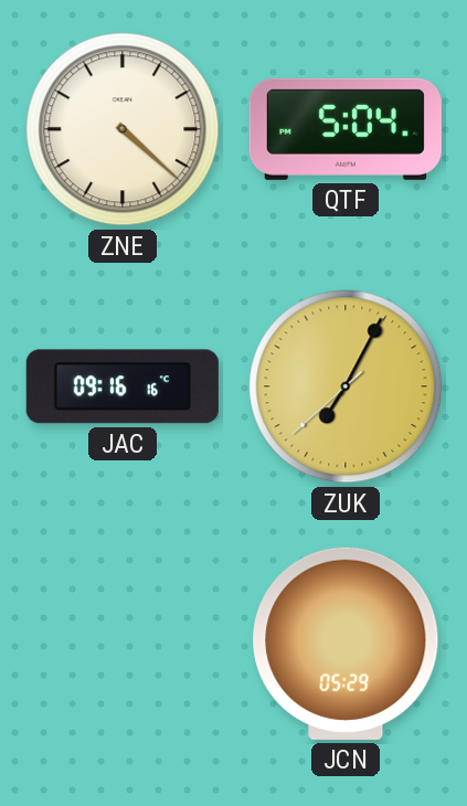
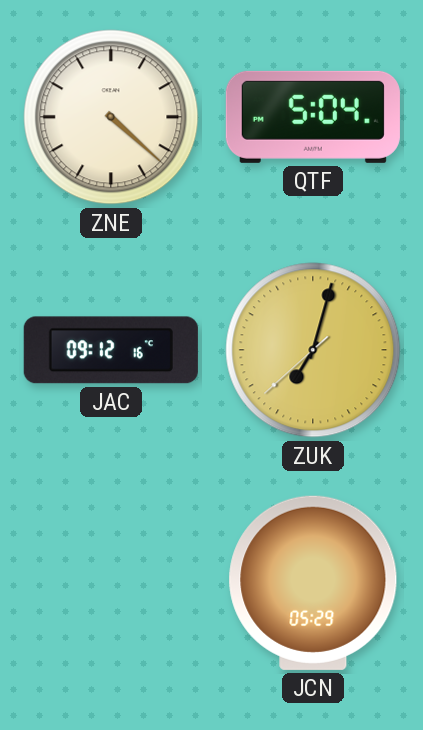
JAC: 09:16 -> 09:12 (111, 350)
ZUK: 7:04 -> 7:02 (313, 350)
